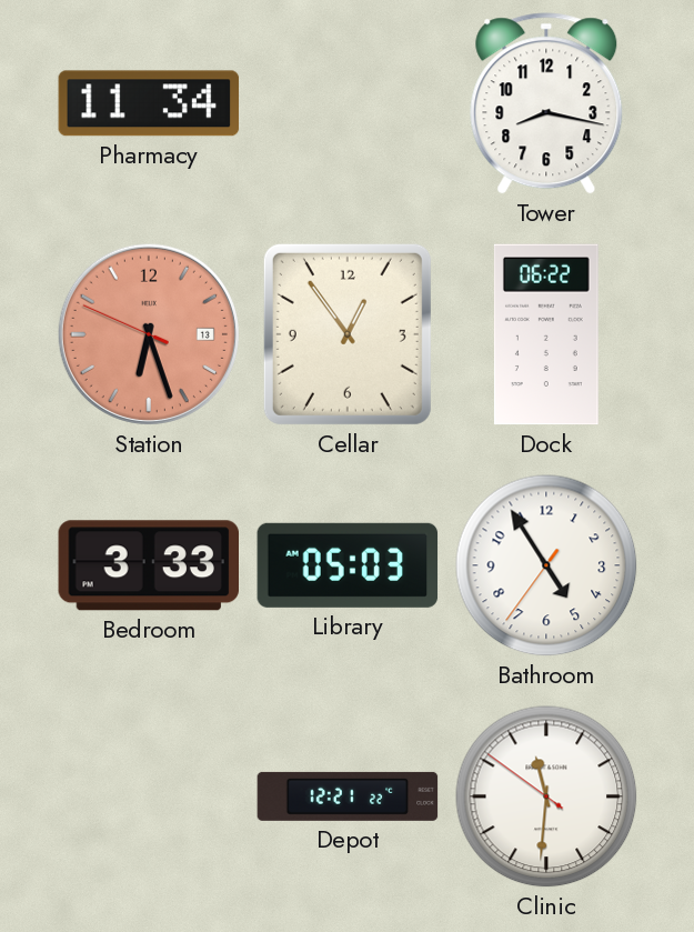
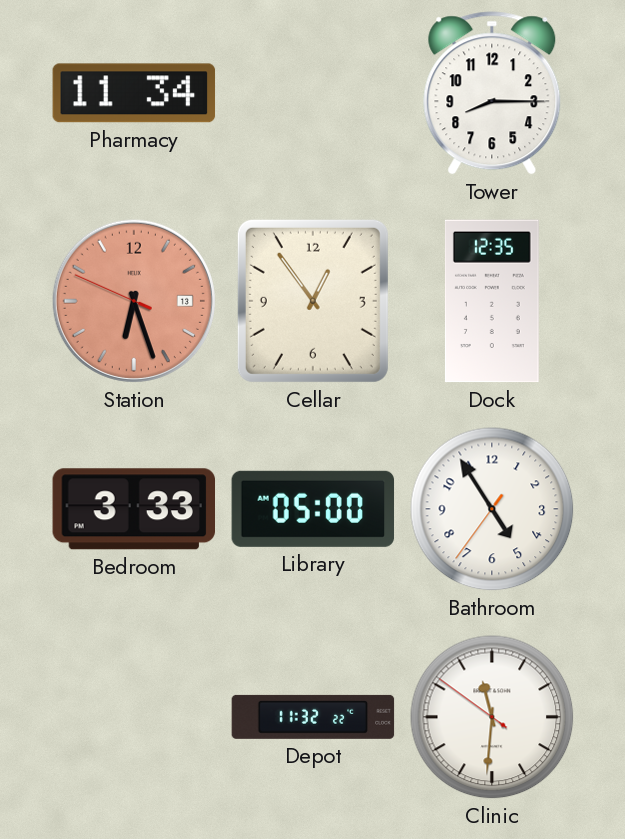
Tower: 8:17 -> 8:15 (492, 93)
Dock: 06:22 -> 12:35 (492, 301)
Library: 05:03 -> 05:00 (313, 509)
Depot: 12:21 -> 11:32 (313, 717)
